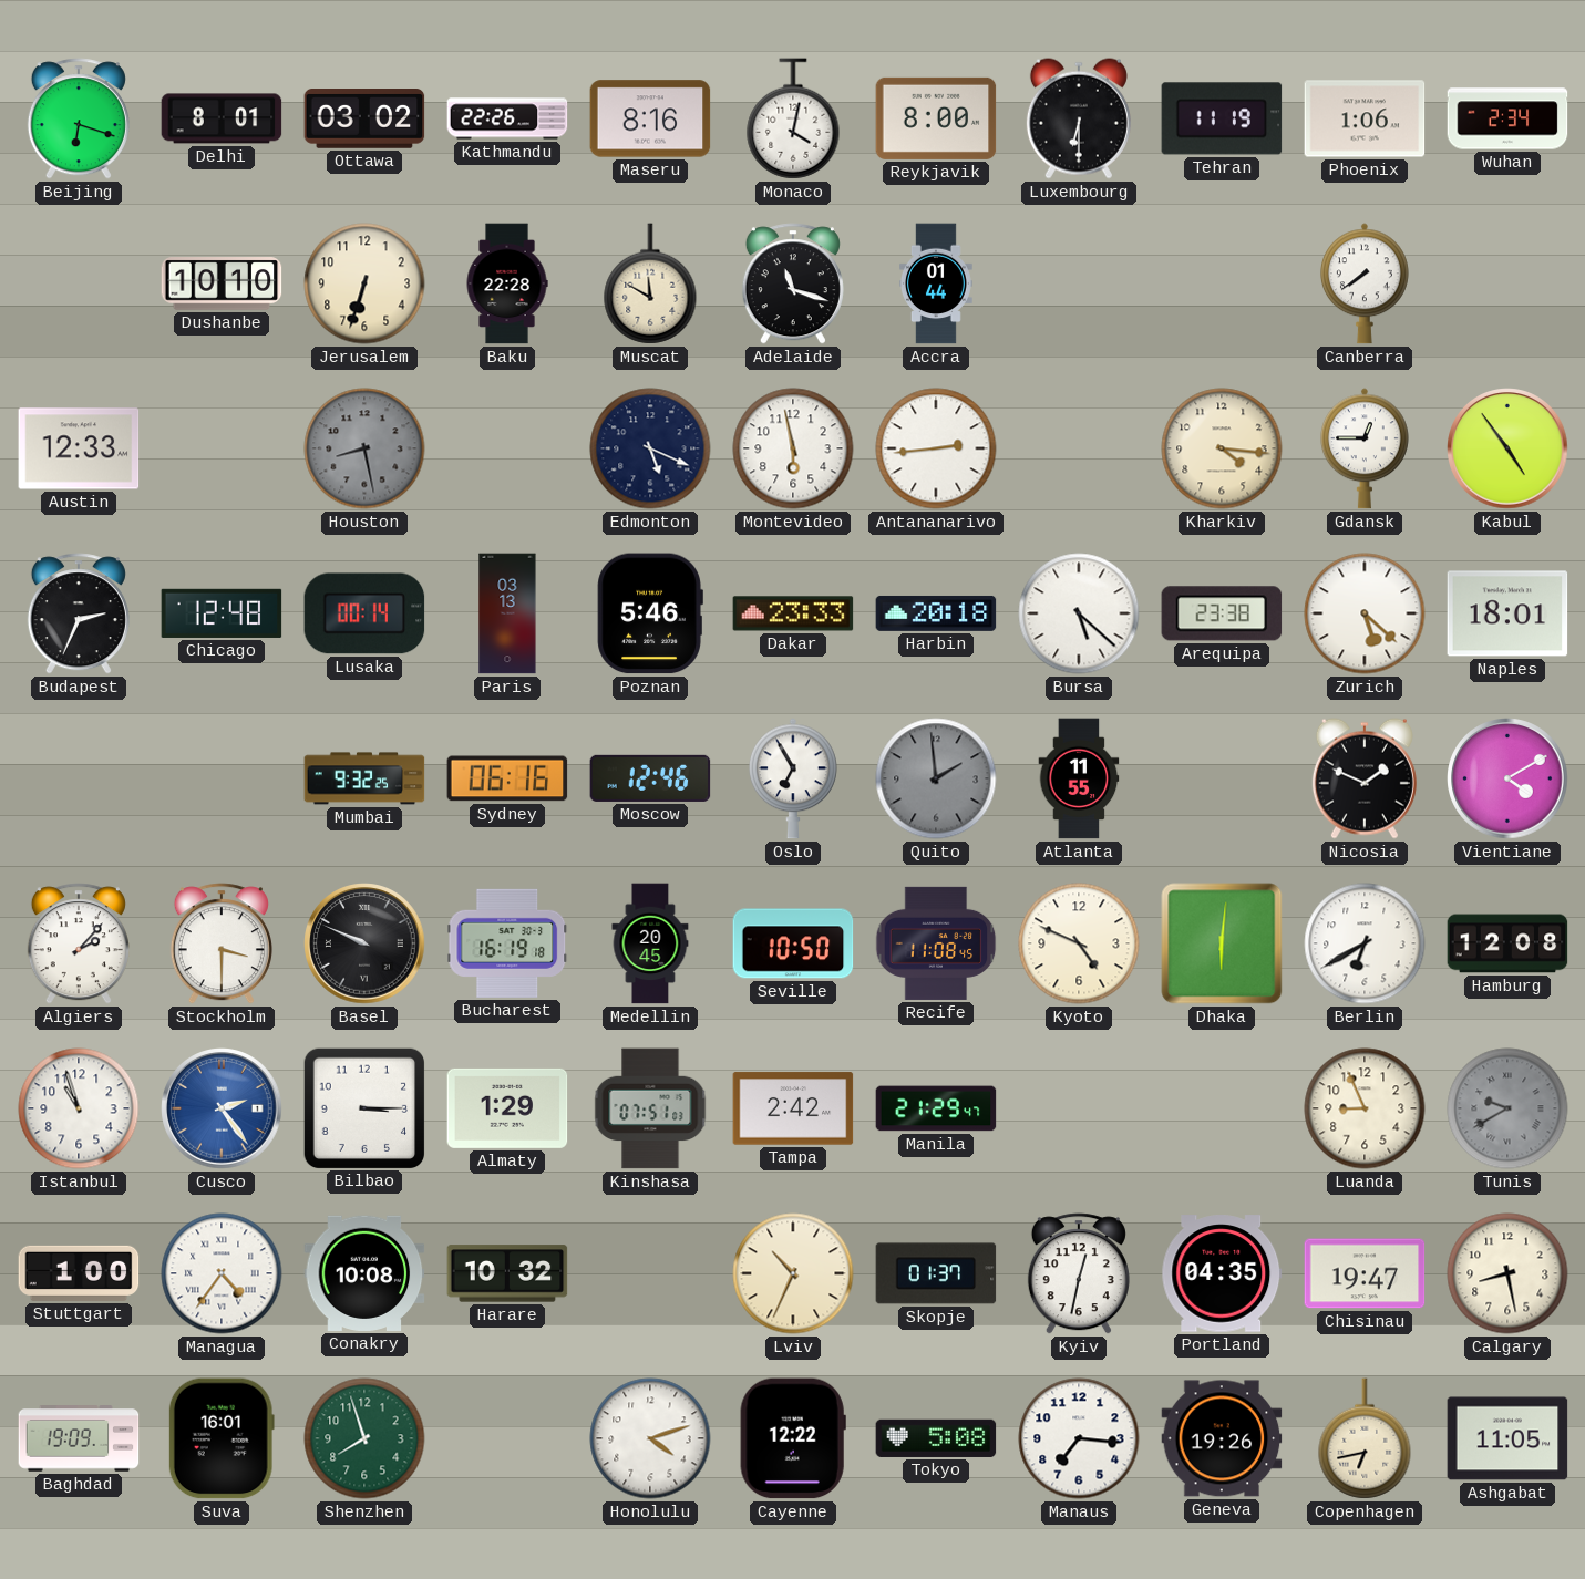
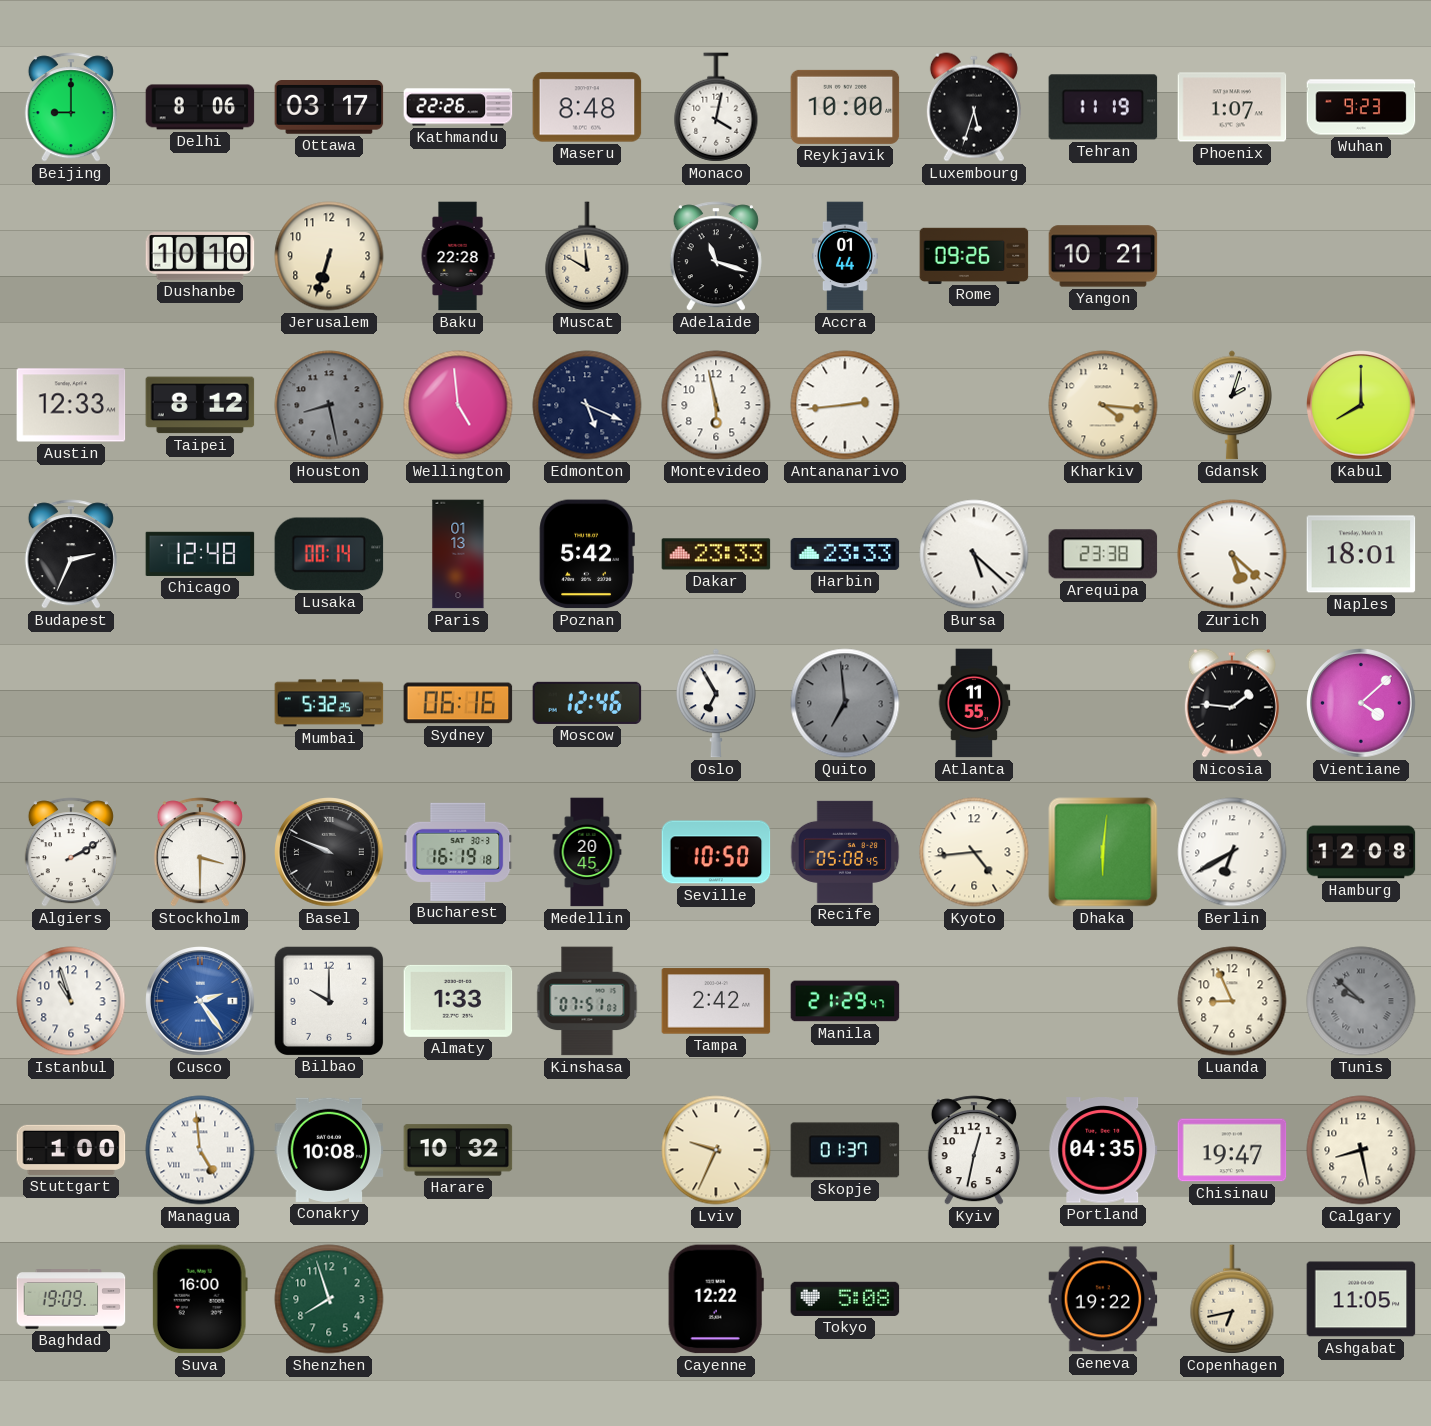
Beijing: 6:18 -> 9:00 (71, 107)
Delhi: 8:01 -> 8:06 (200, 107)
Ottawa: 03:02 -> 03:17 (329, 108)
Maseru: 8:16 -> 8:48 (587, 107)
Reykjavik: 8:00 -> 10:00 (845, 107)
Luxembourg: 6:30 -> 5:33 (974, 107)
Phoenix: 1:06 -> 1:07 (1232, 107)
Wuhan: 2:34 -> 9:23 (1361, 107)
Rome: none -> 09:26 (974, 255)
Yangon: none -> 10:21 (1103, 256)
Canberra: 7:39 -> none (1366, 283)
Taipei: none -> 8:12 (200, 405)
Wellington: none -> 4:59 (458, 405)
Gdansk: 12:45 -> 2:03 (1233, 405)
Kabul: 4:54 -> 8:00 (1361, 405)
Paris: 03:13 -> 01:13 (458, 554)
Poznan: 5:46 -> 5:42 (587, 554)
Harbin: 20:18 -> 23:33 (845, 554)
Mumbai: 9:32 -> 5:32 (329, 703)
Quito: 1:59 -> 6:59 (845, 703)
Nicosia: 1:49 -> 1:46 (1232, 703)
Vientiane: 4:10 -> 4:08 (1361, 703)
Algiers: 2:07 -> 2:10 (71, 852)
Recife: 11:08 -> 05:08 (845, 852)
Kyoto: 4:49 -> 4:44 (974, 852)
Bilbao: 3:15 -> 10:00 (328, 1000)
Almaty: 1:29 -> 1:33 (458, 1001)
Tunis: 9:40 -> 9:52 (1361, 1001)
Managua: 4:36 -> 4:59 (200, 1150)
Lviv: 10:34 -> 9:34 (716, 1150)
Suva: 16:01 -> 16:00 (200, 1299)
Honolulu: 4:12 -> none (650, 1438)
Manaus: 7:16 -> none (1079, 1438)
Geneva: 19:26 -> 19:22 (1103, 1299)
